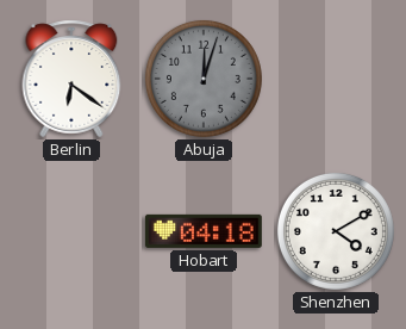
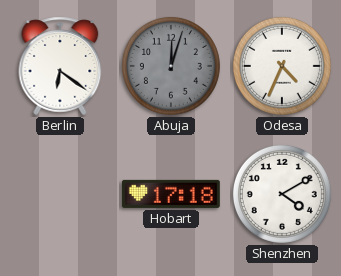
Odesa: none -> 4:34 (282, 66)
Hobart: 04:18 -> 17:18 (171, 194)
